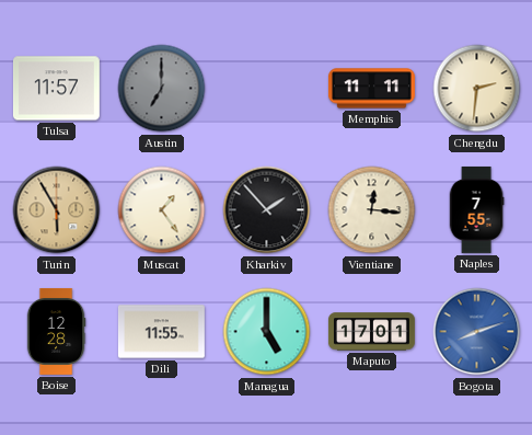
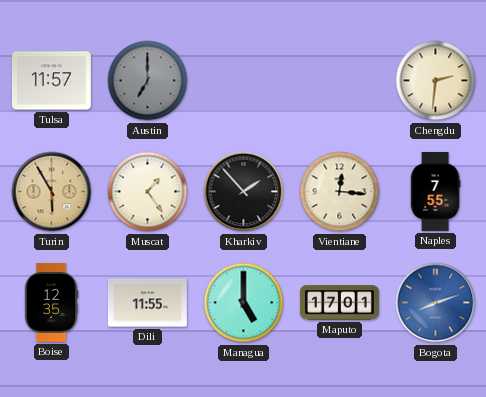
Memphis: 11:11 -> none (371, 89)
Boise: 12:28 -> 12:35 (51, 302)
